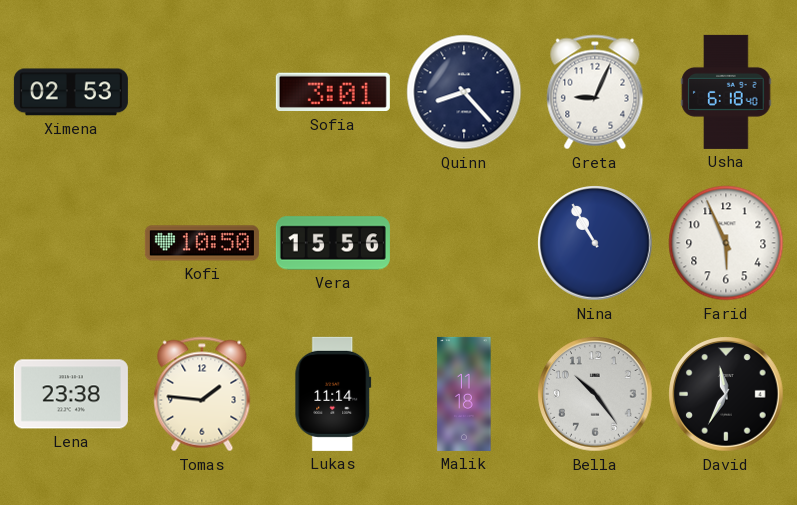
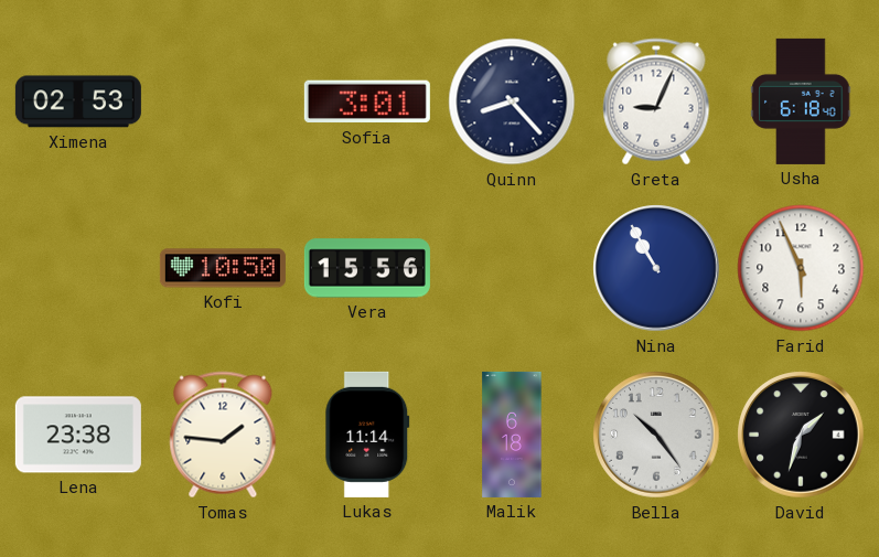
Malik: 11:18 -> 6:18 (512, 435)
David: 11:35 -> 1:33 (801, 435)
